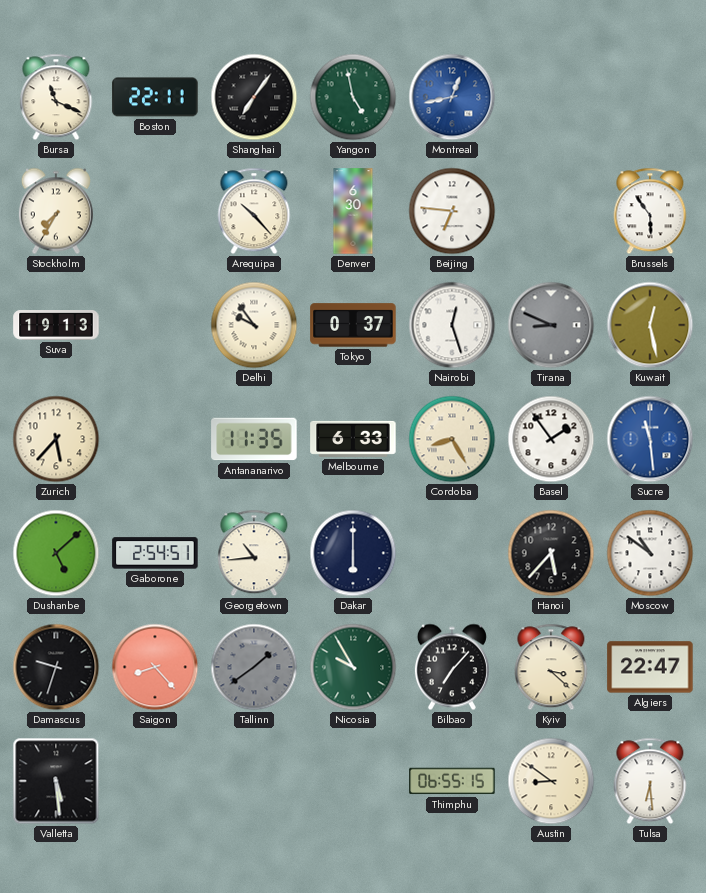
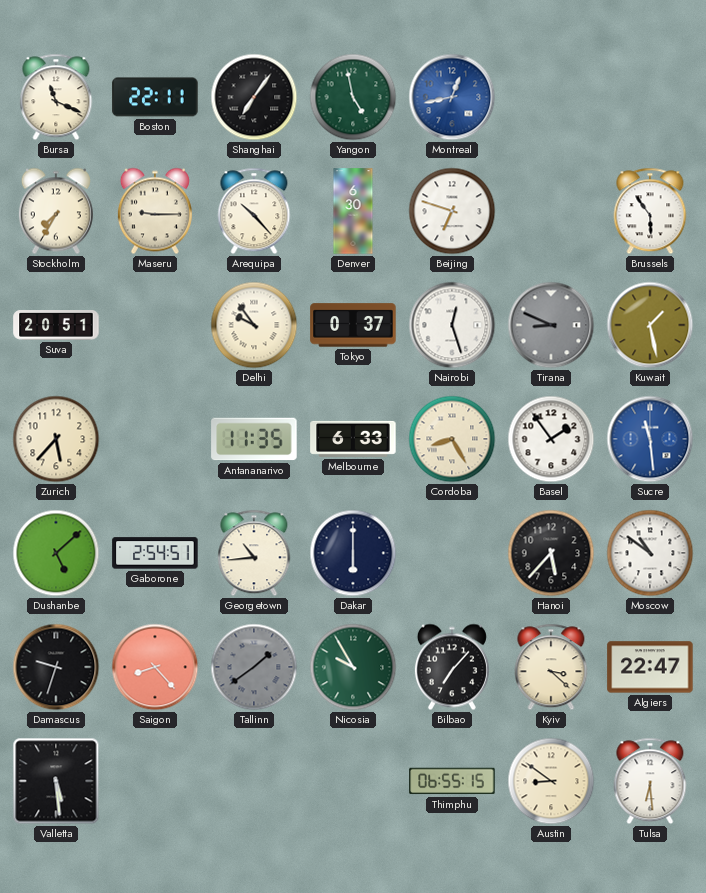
Maseru: none -> 9:15 (155, 211)
Beijing: 6:46 -> 6:48 (452, 211)
Suva: 19:13 -> 20:51 (56, 325)
Kuwait: 12:28 -> 1:28 (650, 325)
